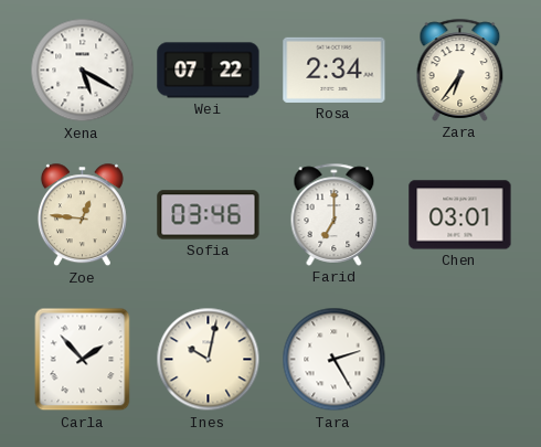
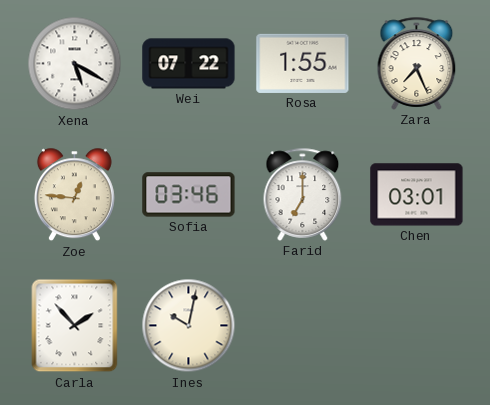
Rosa: 2:34 -> 1:55 (303, 63)
Zara: 6:36 -> 7:26 (417, 63)
Tara: 2:25 -> none (335, 360)
